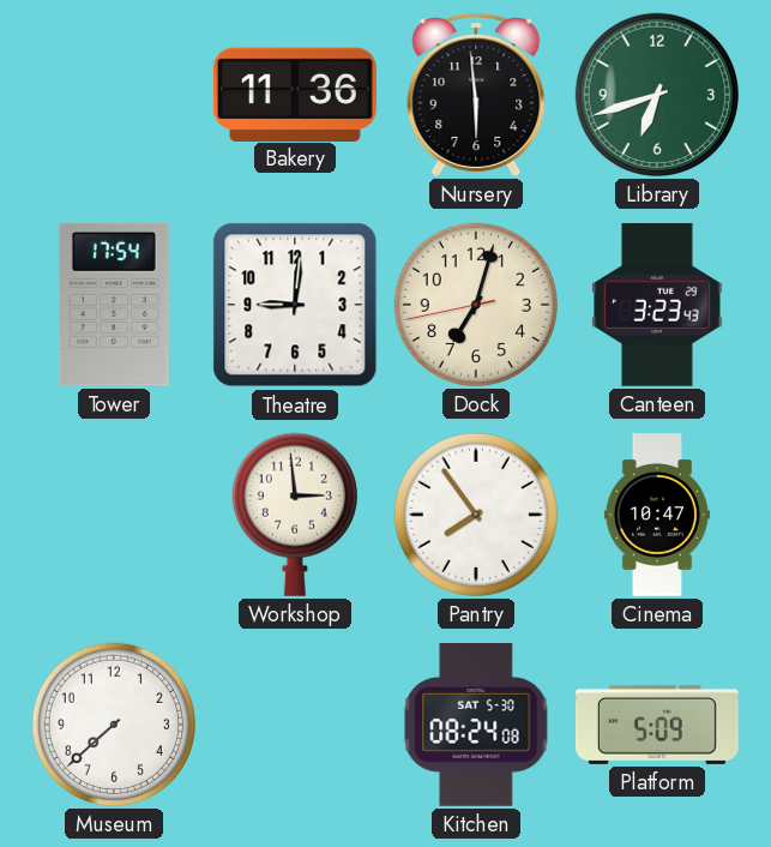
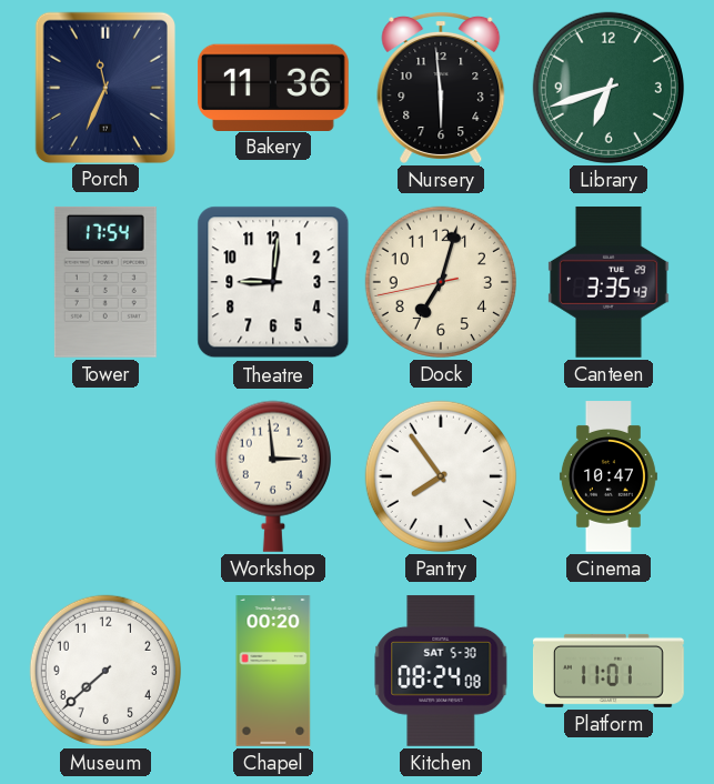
Porch: none -> 11:34 (105, 87)
Canteen: 3:23 -> 3:35 (609, 282)
Chapel: none -> 00:20 (273, 672)
Platform: 5:09 -> 11:01 (609, 671)
